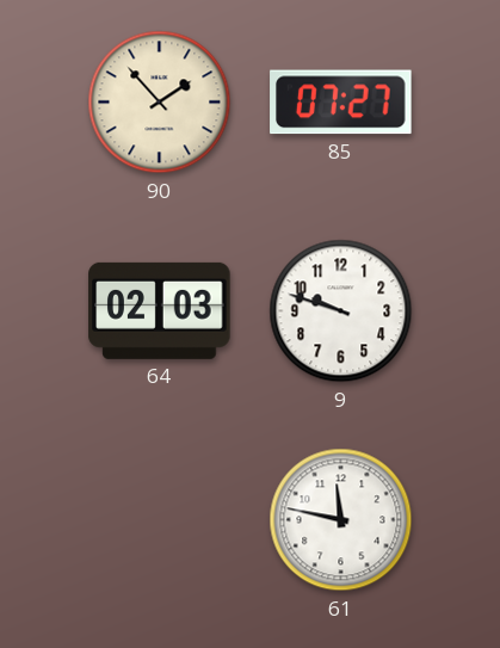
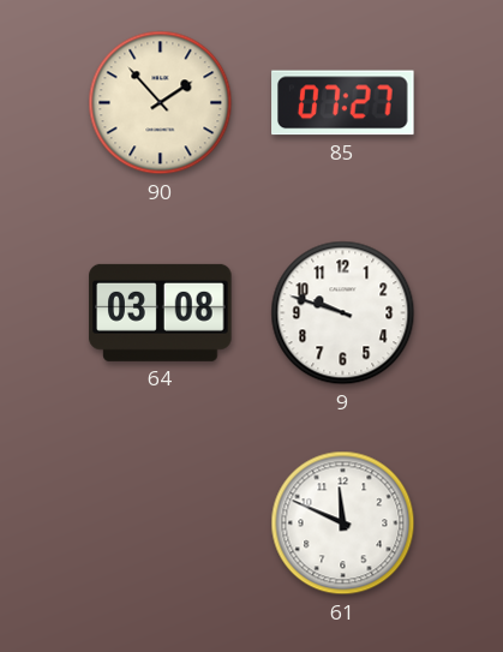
64: 02:03 -> 03:08 (161, 312)
61: 11:47 -> 11:49 (343, 524)
